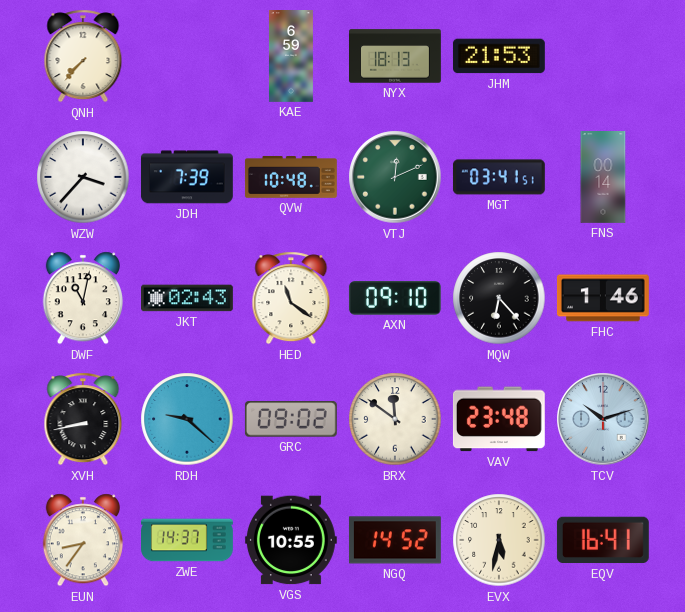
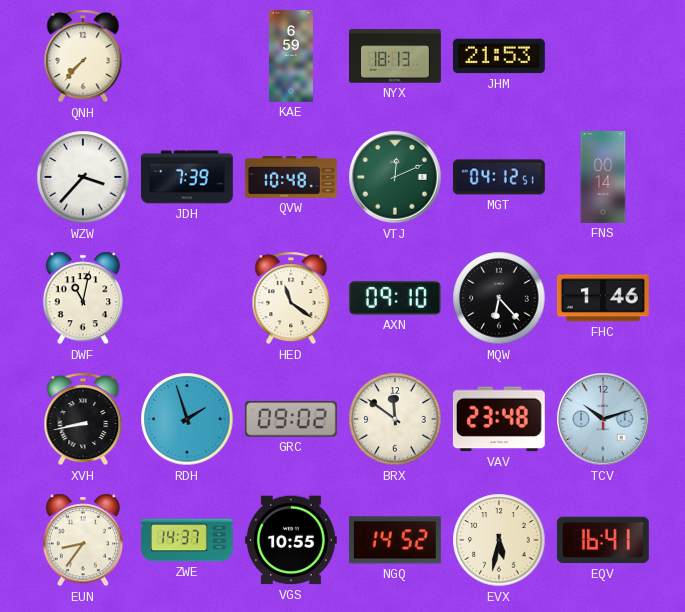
MGT: 03:41 -> 04:12 (499, 177)
JKT: 02:43 -> none (188, 298)
RDH: 9:22 -> 1:57 (187, 419)
